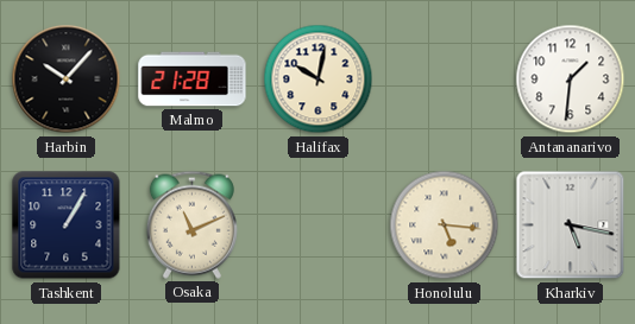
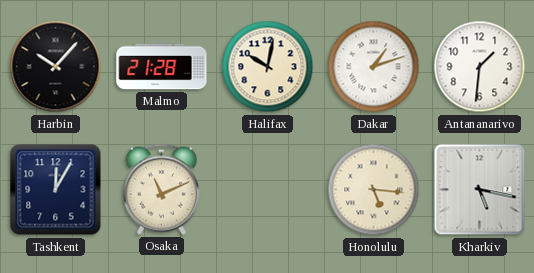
Dakar: none -> 1:12 (374, 67)
Tashkent: 1:05 -> 12:05 (56, 190)
